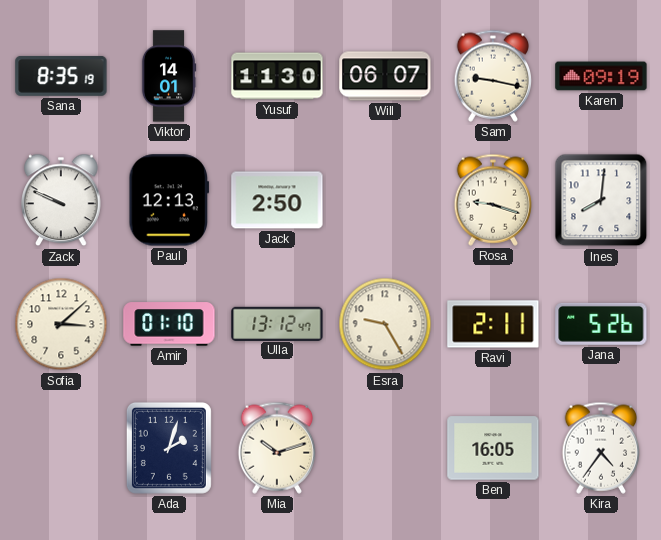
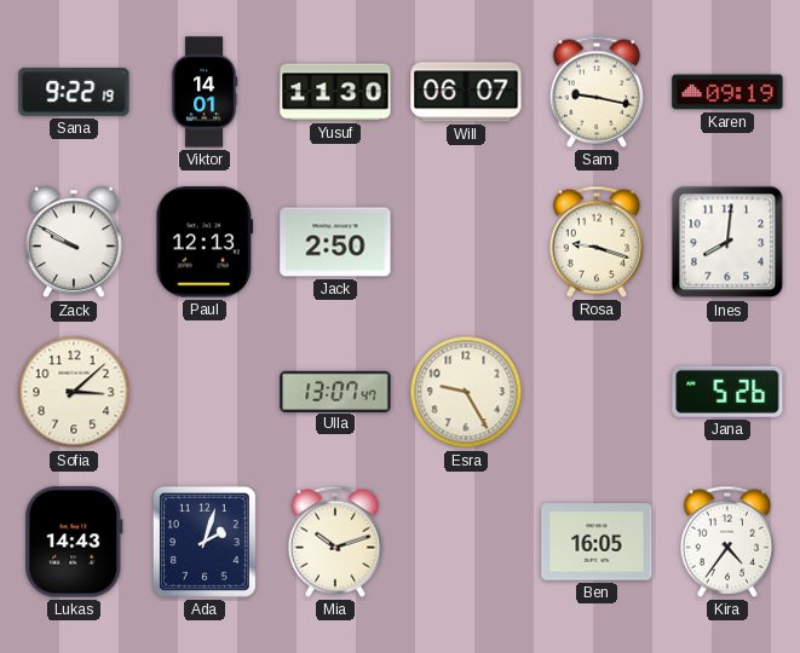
Sana: 8:35 -> 9:22 (74, 92)
Zack: 9:49 -> 9:50 (75, 242)
Amir: 01:10 -> none (169, 324)
Ulla: 13:12 -> 13:07 (335, 391)
Ravi: 2:11 -> none (493, 324)
Lukas: none -> 14:43 (74, 542)
